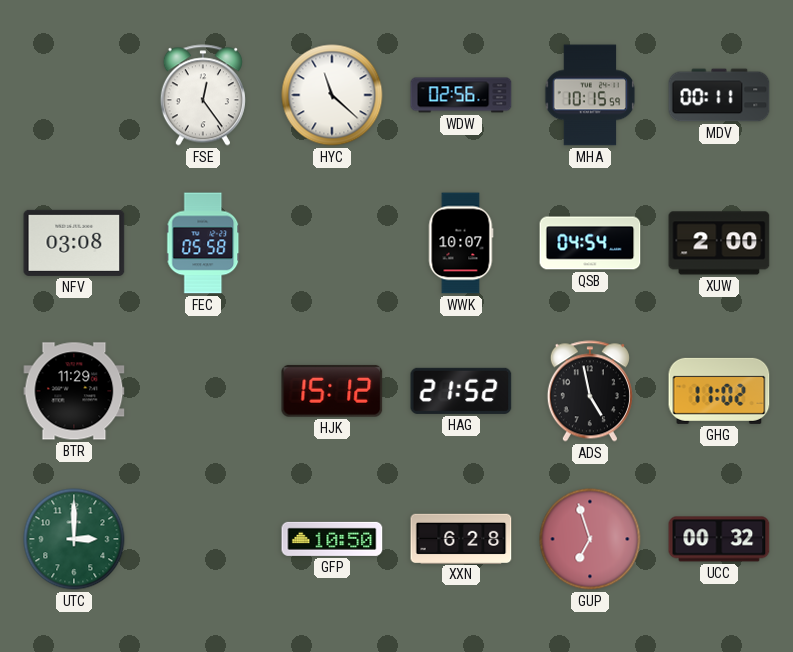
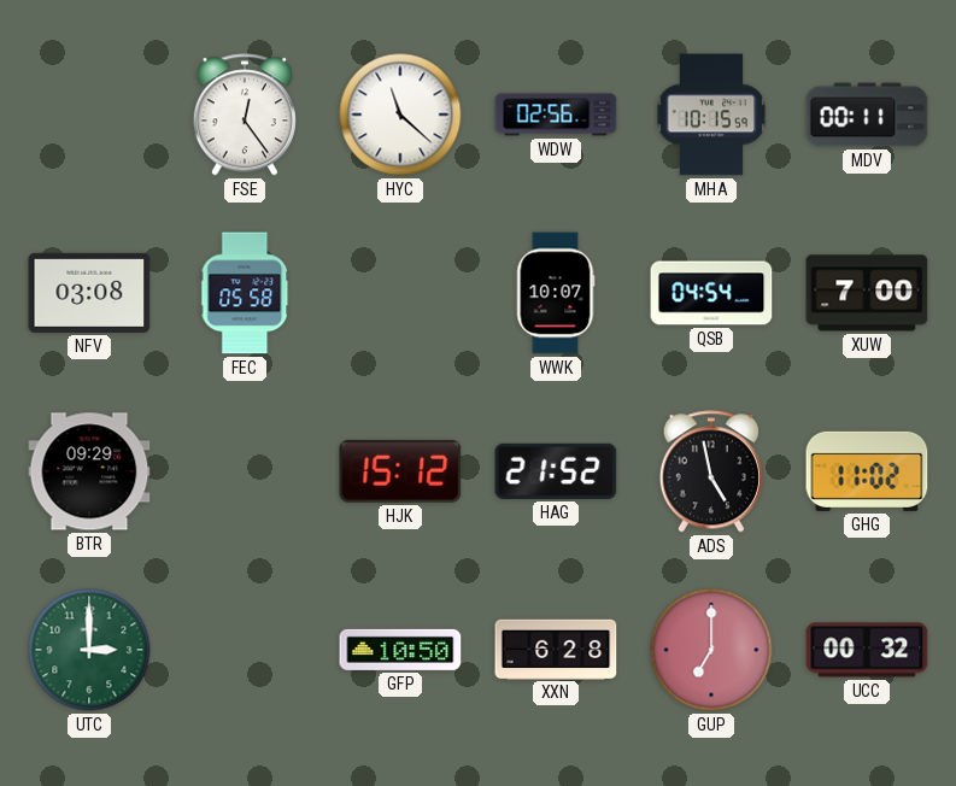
XUW: 2:00 -> 7:00 (867, 293)
BTR: 11:29 -> 09:29 (89, 471)
GUP: 6:57 -> 7:00 (711, 650)
